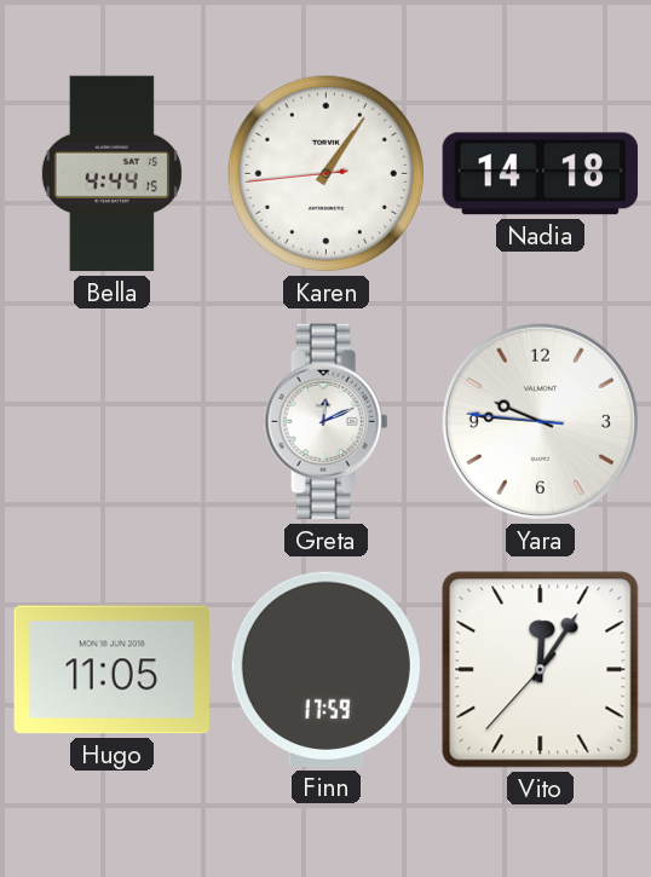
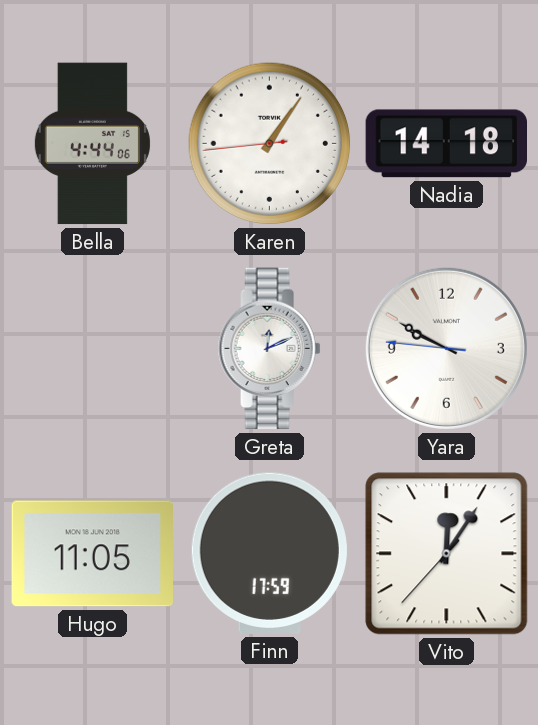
Bella: 4:44:15 -> 4:44:06 (92, 144)
Yara: 9:45 -> 9:49 (446, 348)
